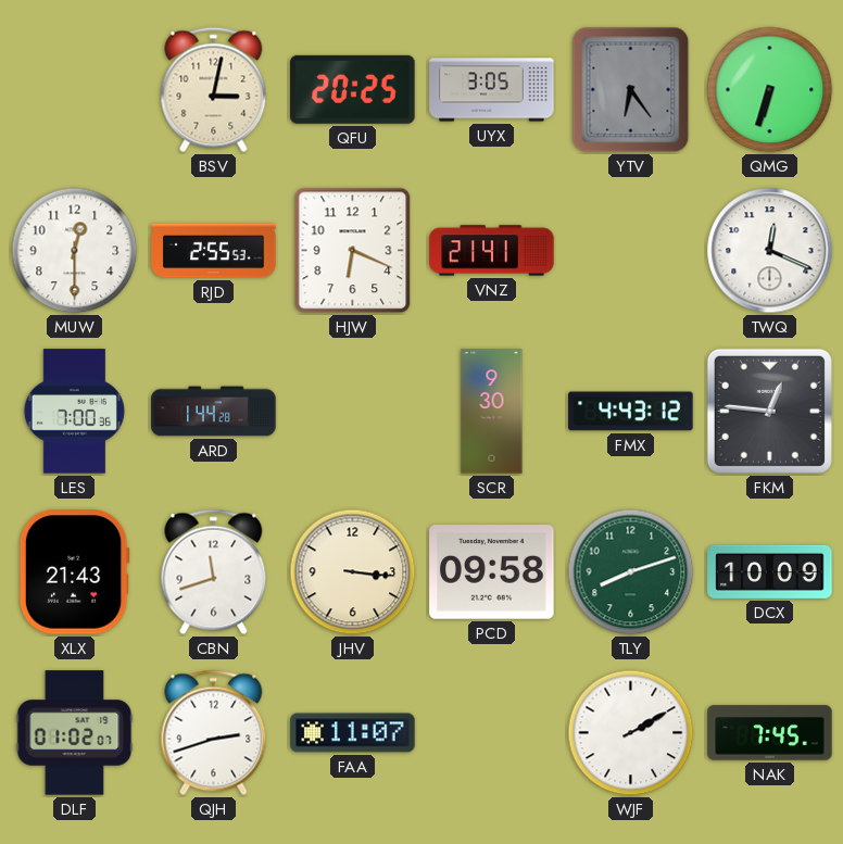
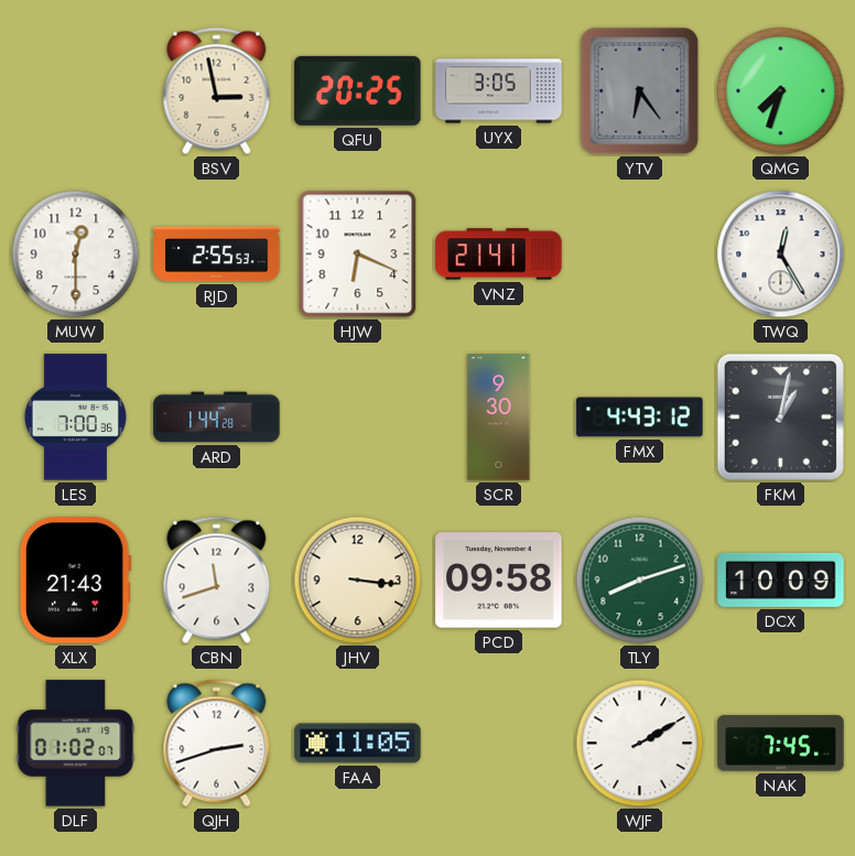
BSV: 3:02 -> 2:58 (217, 91)
QMG: 6:33 -> 7:33 (781, 91)
TWQ: 12:19 -> 12:25 (781, 254)
FKM: 12:46 -> 1:02 (780, 416)
FAA: 11:07 -> 11:05 (358, 744)
